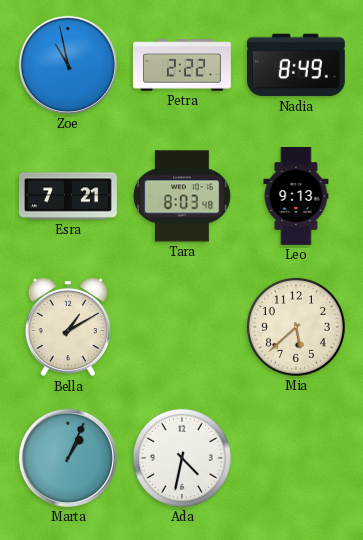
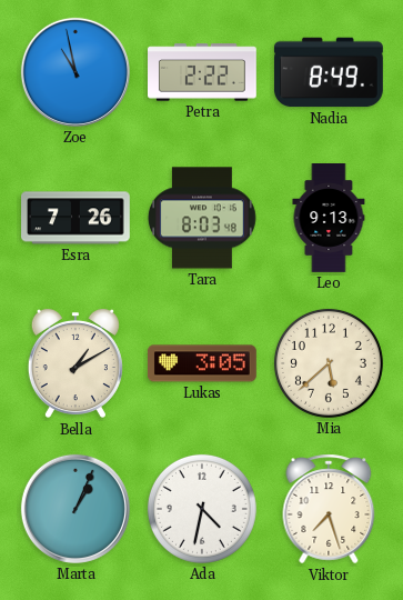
Esra: 7:21 -> 7:26 (77, 218)
Lukas: none -> 3:05 (202, 363)
Viktor: none -> 7:27 (329, 509)
